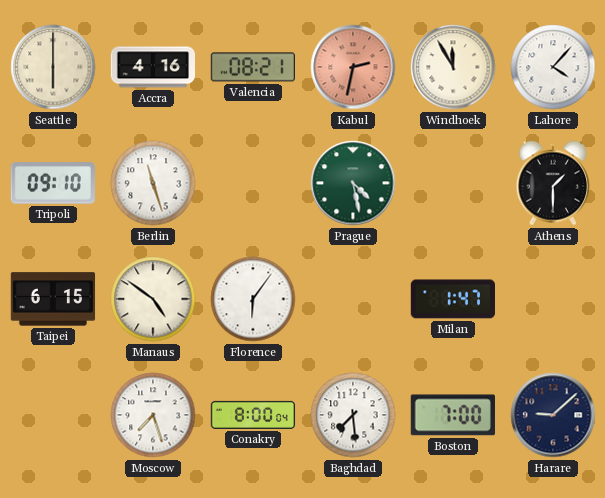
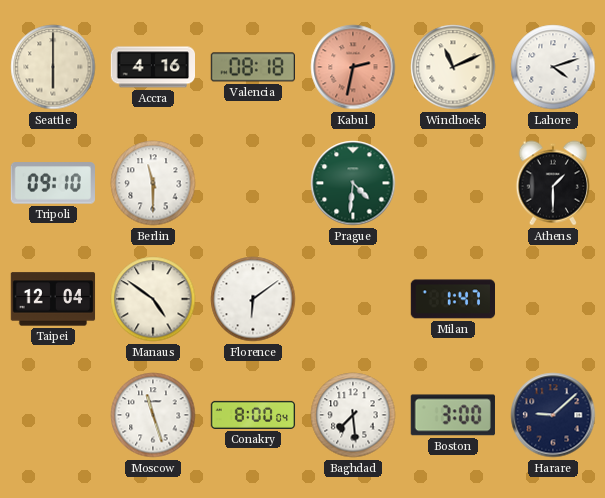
Valencia: 08:21 -> 08:18 (252, 67)
Windhoek: 11:55 -> 11:11 (453, 67)
Lahore: 4:07 -> 4:12 (553, 67)
Berlin: 11:27 -> 11:30 (153, 183)
Prague: 4:28 -> 4:31 (353, 183)
Taipei: 6:15 -> 12:04 (53, 299)
Florence: 6:06 -> 6:09 (253, 299)
Moscow: 7:27 -> 11:27 (153, 415)
Boston: 7:00 -> 3:00 (453, 415)
